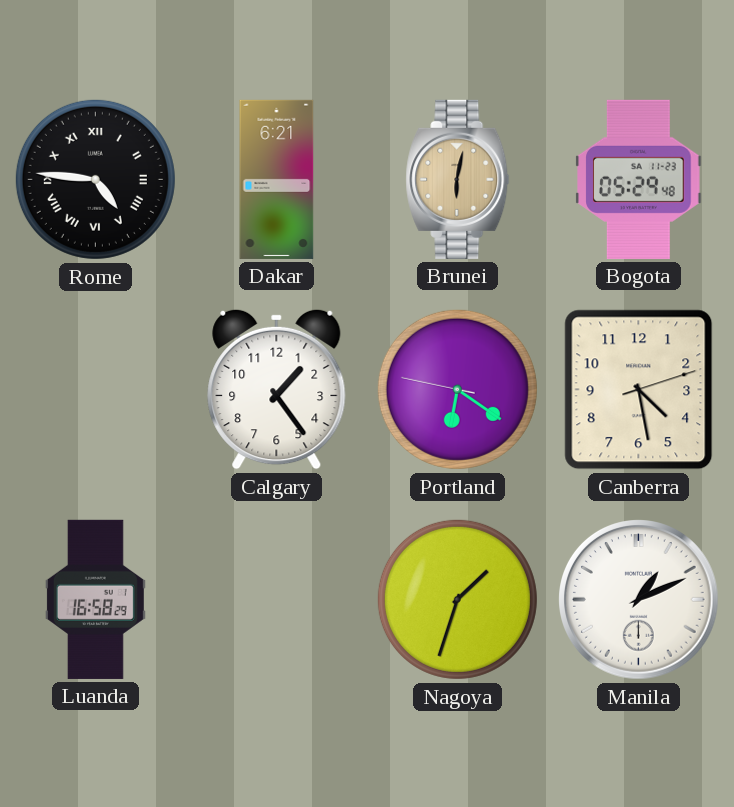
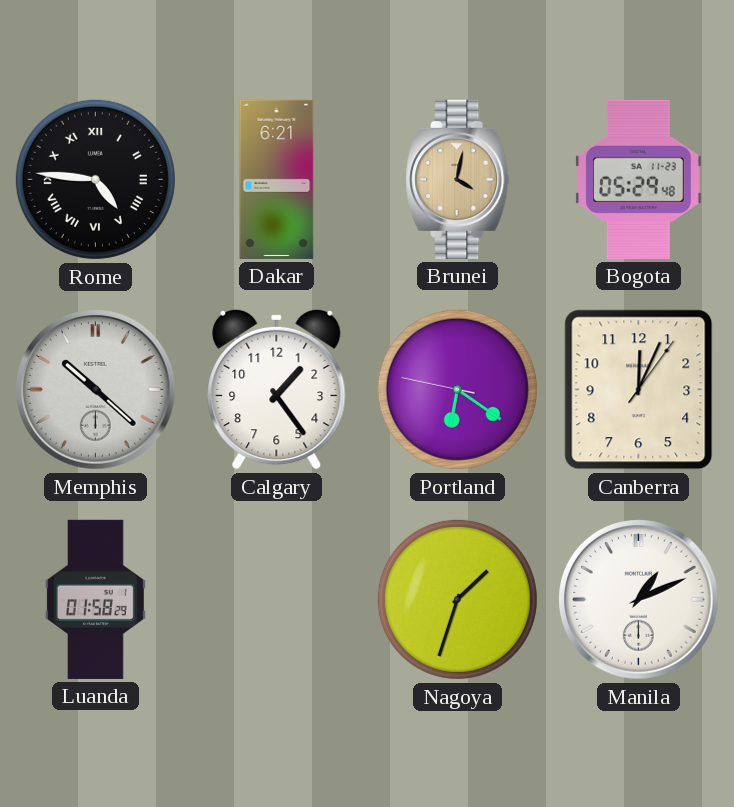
Brunei: 6:02 -> 4:02 (458, 179)
Memphis: none -> 10:22 (96, 390)
Canberra: 4:28 -> 12:04 (639, 390)
Luanda: 16:58 -> 01:58 (95, 599)
